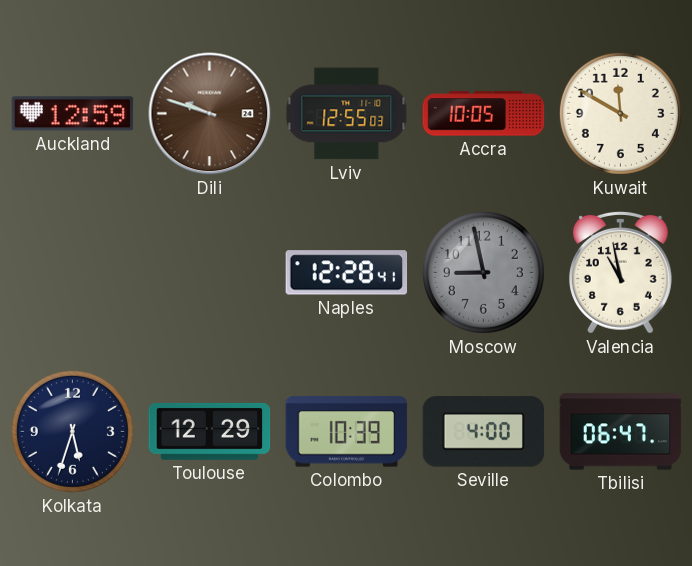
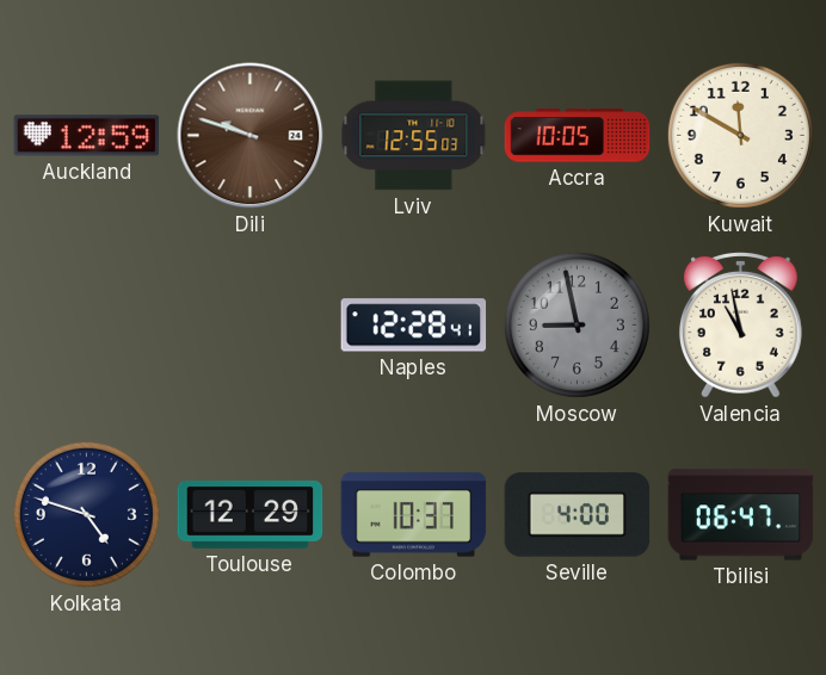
Kolkata: 5:33 -> 4:48 (86, 514)
Colombo: 10:39 -> 10:37 (414, 515)
